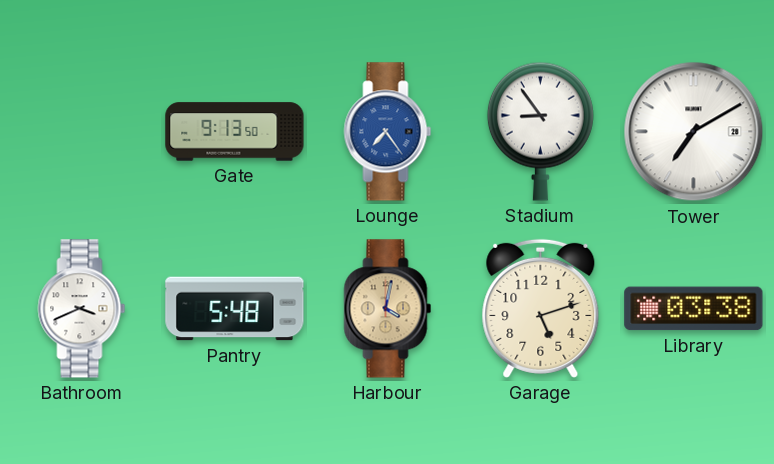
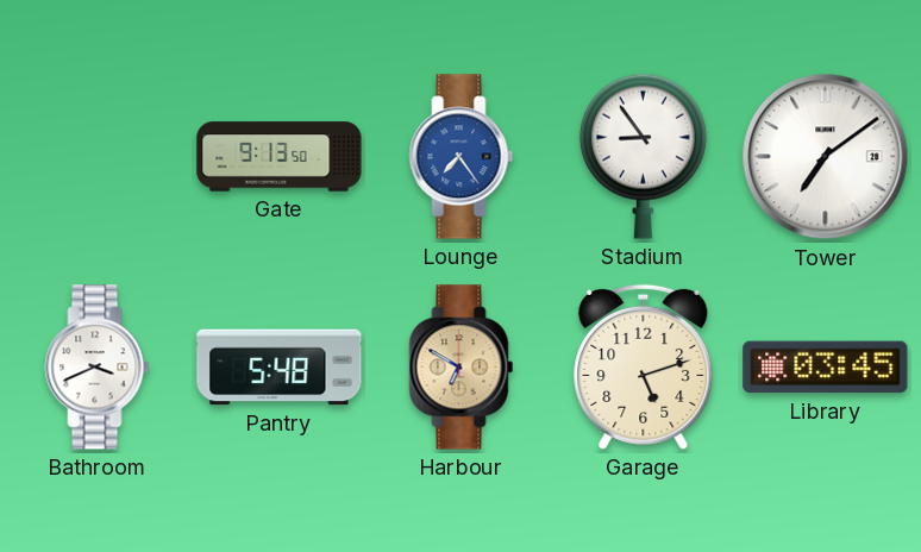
Tower: 7:10 -> 7:09 (826, 157)
Harbour: 4:02 -> 6:50 (462, 368)
Library: 03:38 -> 03:45 (826, 368)
